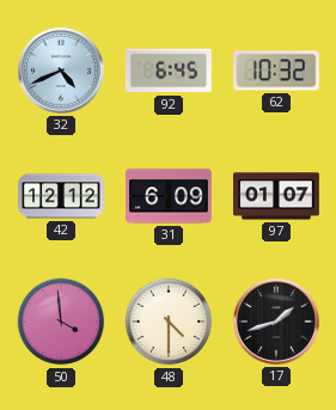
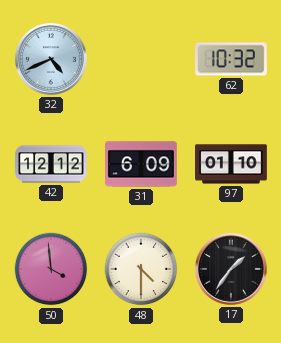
92: 6:45 -> none (169, 71)
97: 01:07 -> 01:10 (231, 164)
17: 1:42 -> 1:36 (231, 269)
